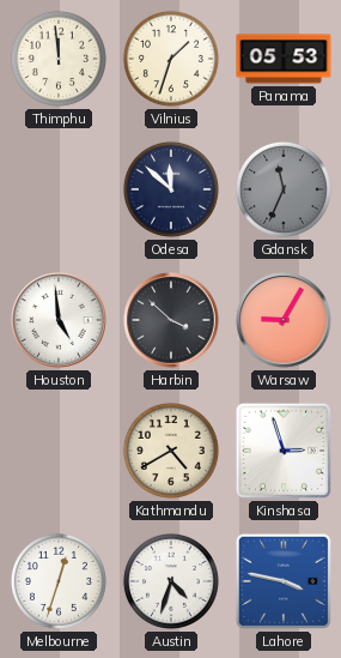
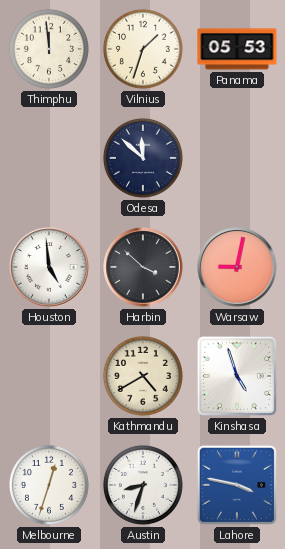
Gdansk: 11:34 -> none (284, 189)
Warsaw: 9:05 -> 9:02 (237, 267)
Kinshasa: 2:57 -> 4:57 (237, 376)
Austin: 4:33 -> 8:33 (143, 485)
